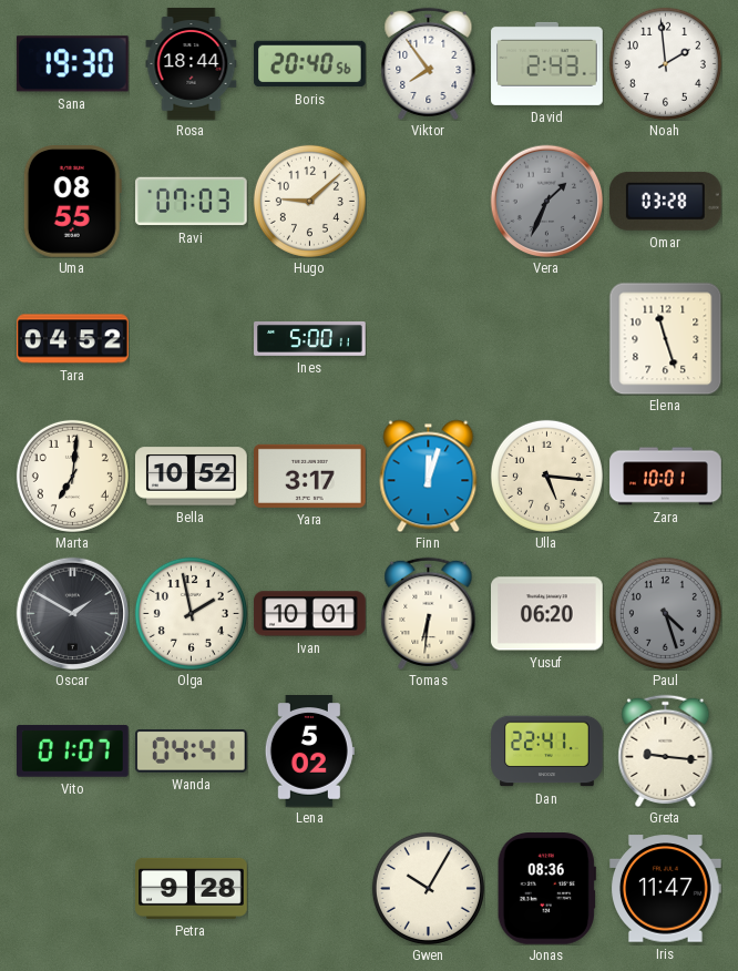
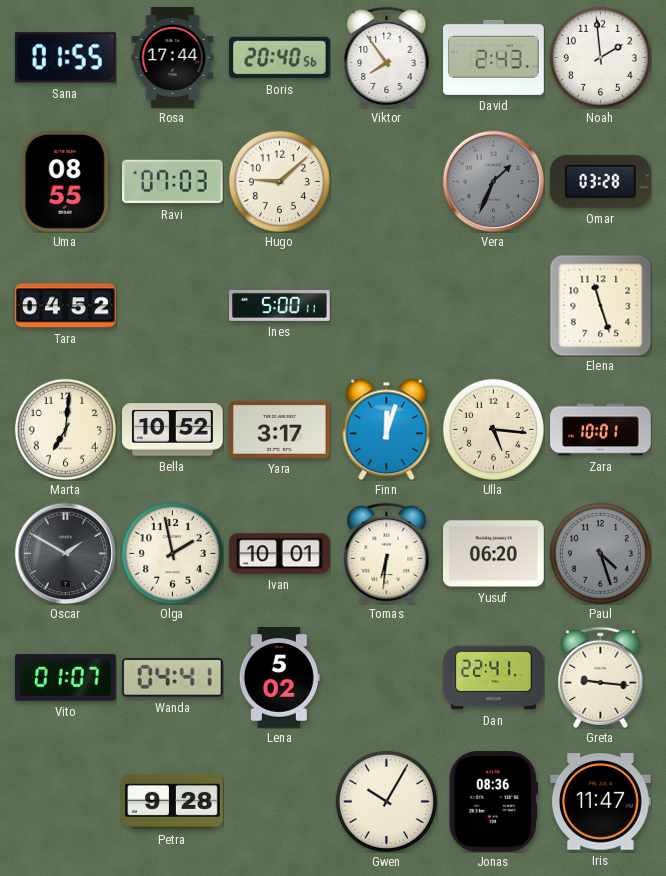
Sana: 19:30 -> 01:55 (65, 58)
Rosa: 18:44 -> 17:44 (173, 58)
